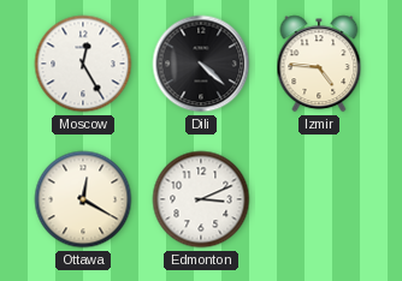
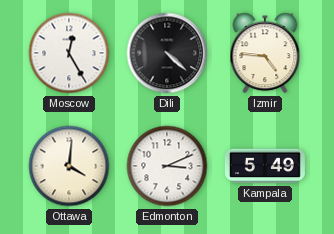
Ottawa: 12:20 -> 4:01 (69, 166)
Kampala: none -> 5:49 (265, 166)
